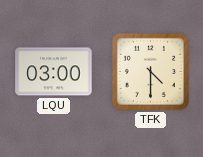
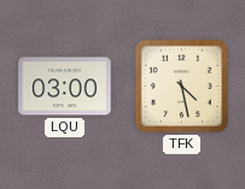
TFK: 4:30 -> 4:28 (181, 85)
